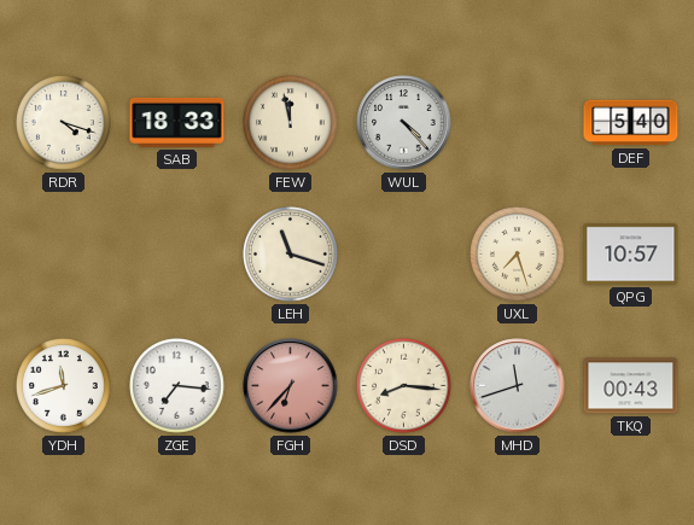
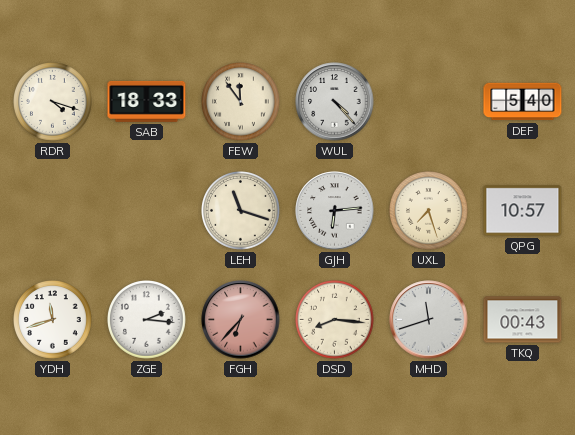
FEW: 11:58 -> 11:54 (241, 102)
GJH: none -> 6:14 (335, 211)
ZGE: 7:16 -> 2:16 (147, 320)
